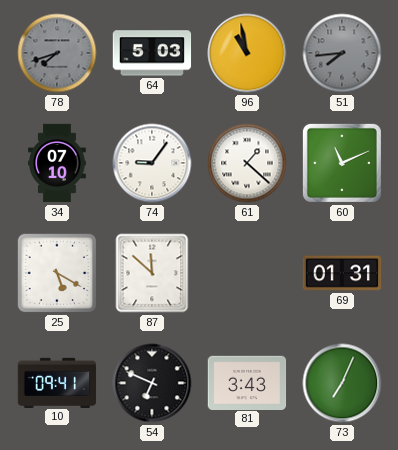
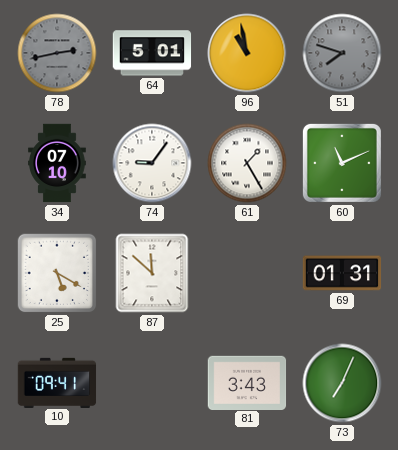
78: 7:42 -> 2:43 (57, 53)
64: 5:03 -> 5:01 (152, 53)
51: 7:44 -> 7:48 (342, 53)
61: 1:22 -> 1:25 (247, 163)
54: 6:49 -> none (152, 383)
